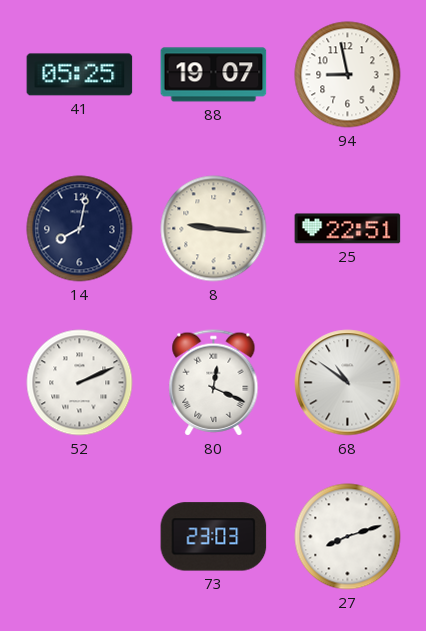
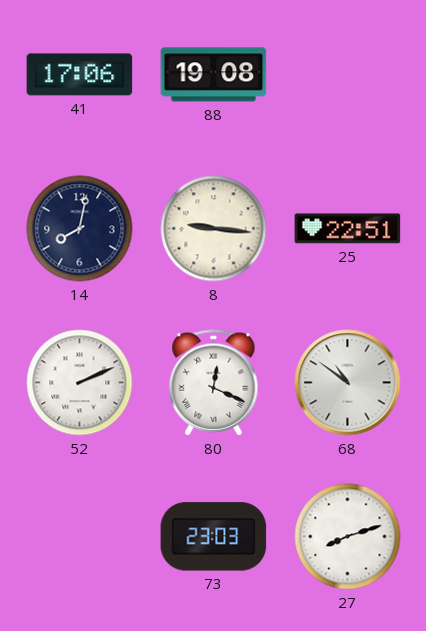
41: 05:25 -> 17:06 (80, 75)
88: 19:07 -> 19:08 (214, 75)
94: 8:58 -> none (348, 75)
